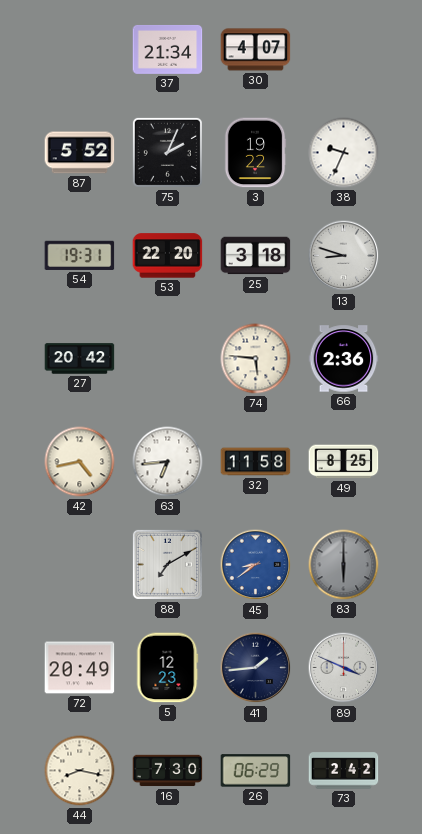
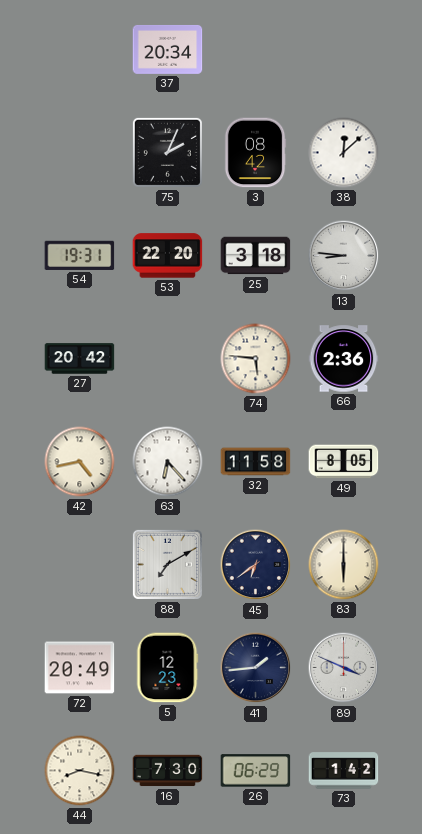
37: 21:34 -> 20:34 (168, 49)
30: 4:07 -> none (256, 50)
87: 5:52 -> none (80, 153)
3: 19:22 -> 08:42 (255, 153)
38: 9:34 -> 12:08 (344, 153)
13: 8:48 -> 8:46 (344, 256)
63: 6:44 -> 6:23 (168, 462)
49: 8:25 -> 8:05 (344, 462)
45: 8:39 -> 6:39 (256, 565)
45 dial: blue -> navy (256, 565)
83 dial: grey -> cream (344, 565)
73: 2:42 -> 1:42 (344, 771)
